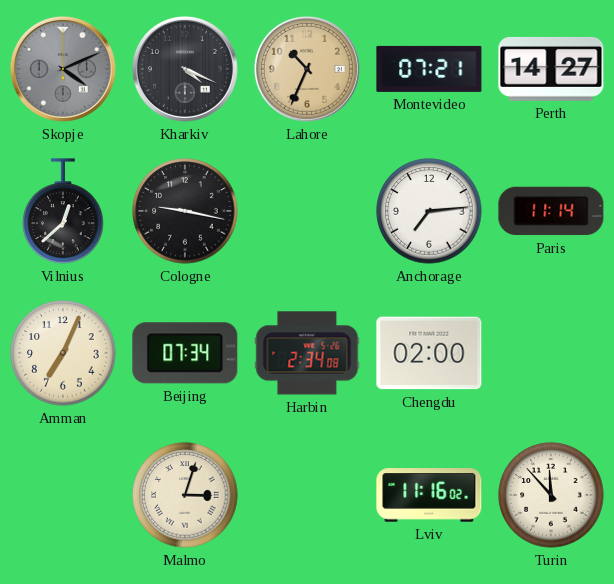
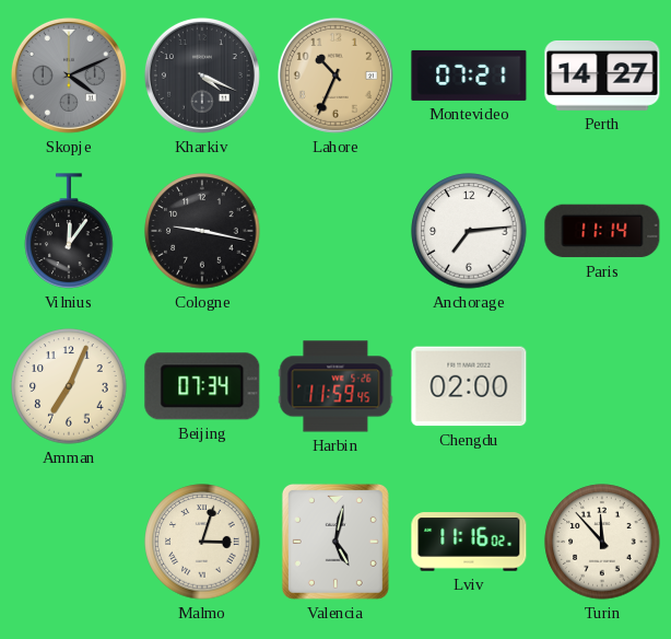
Vilnius: 12:38 -> 12:06 (69, 231)
Harbin: 2:34 -> 11:59 (335, 386)
Valencia: none -> 5:02 (335, 542)
